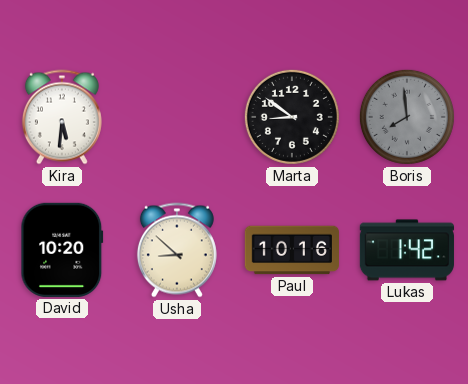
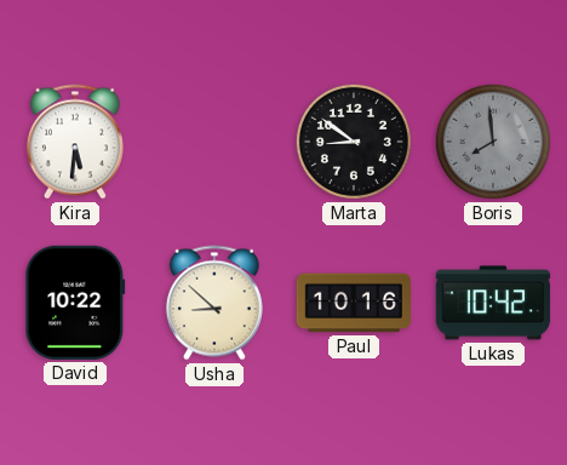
David: 10:20 -> 10:22 (75, 303)
Lukas: 1:42 -> 10:42 (493, 303)
